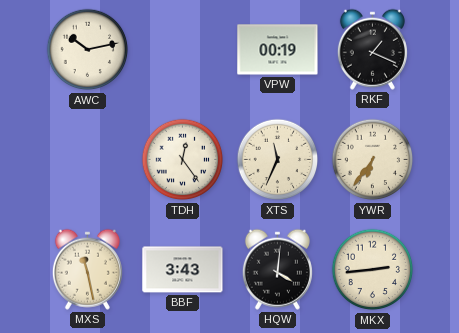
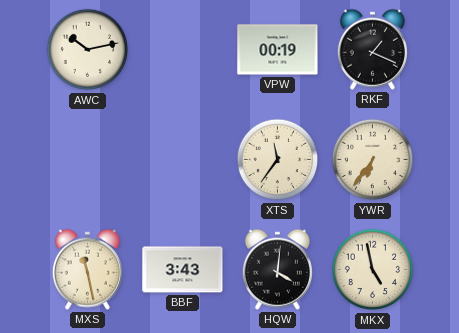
TDH: 12:24 -> none (183, 160)
XTS: 11:34 -> 11:36 (278, 160)
MKX: 2:44 -> 4:58 (373, 270)
